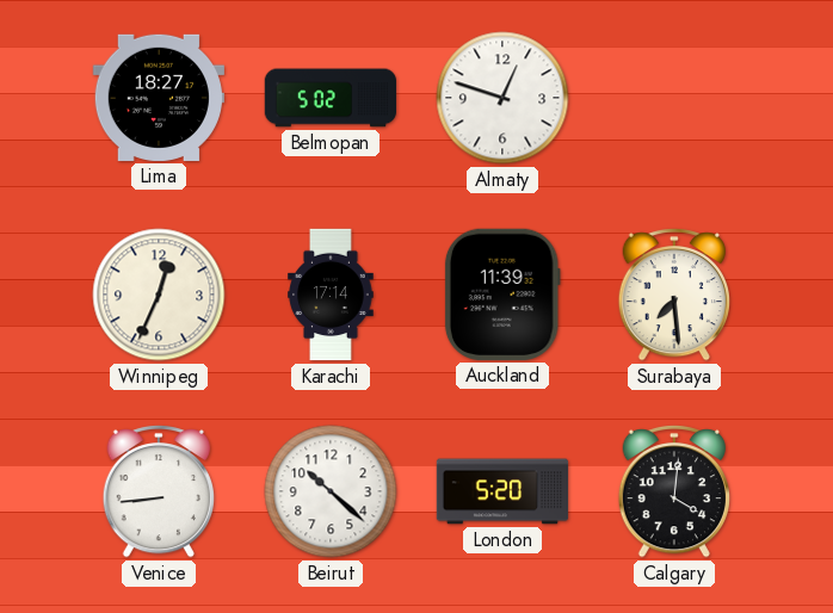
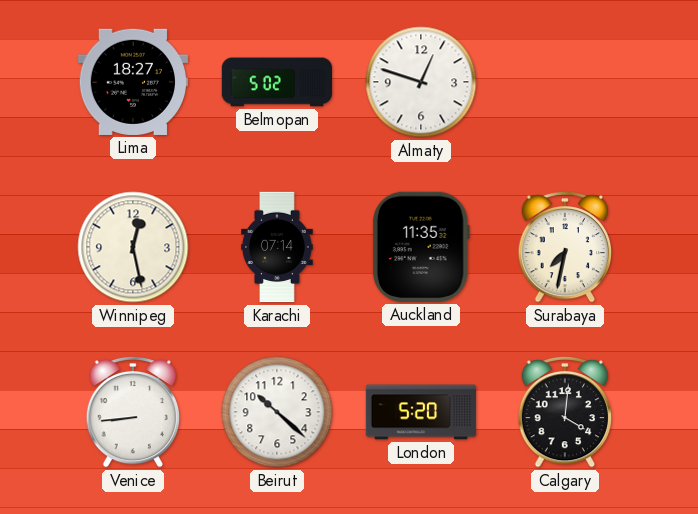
Winnipeg: 12:34 -> 12:28 (133, 247)
Karachi: 17:14 -> 07:14 (277, 247)
Auckland: 11:39 -> 11:35 (421, 247)
Surabaya: 7:29 -> 7:32 (564, 247)
